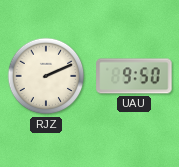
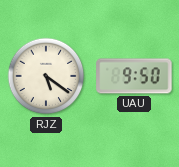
RJZ: 2:11 -> 5:21 (46, 76)
